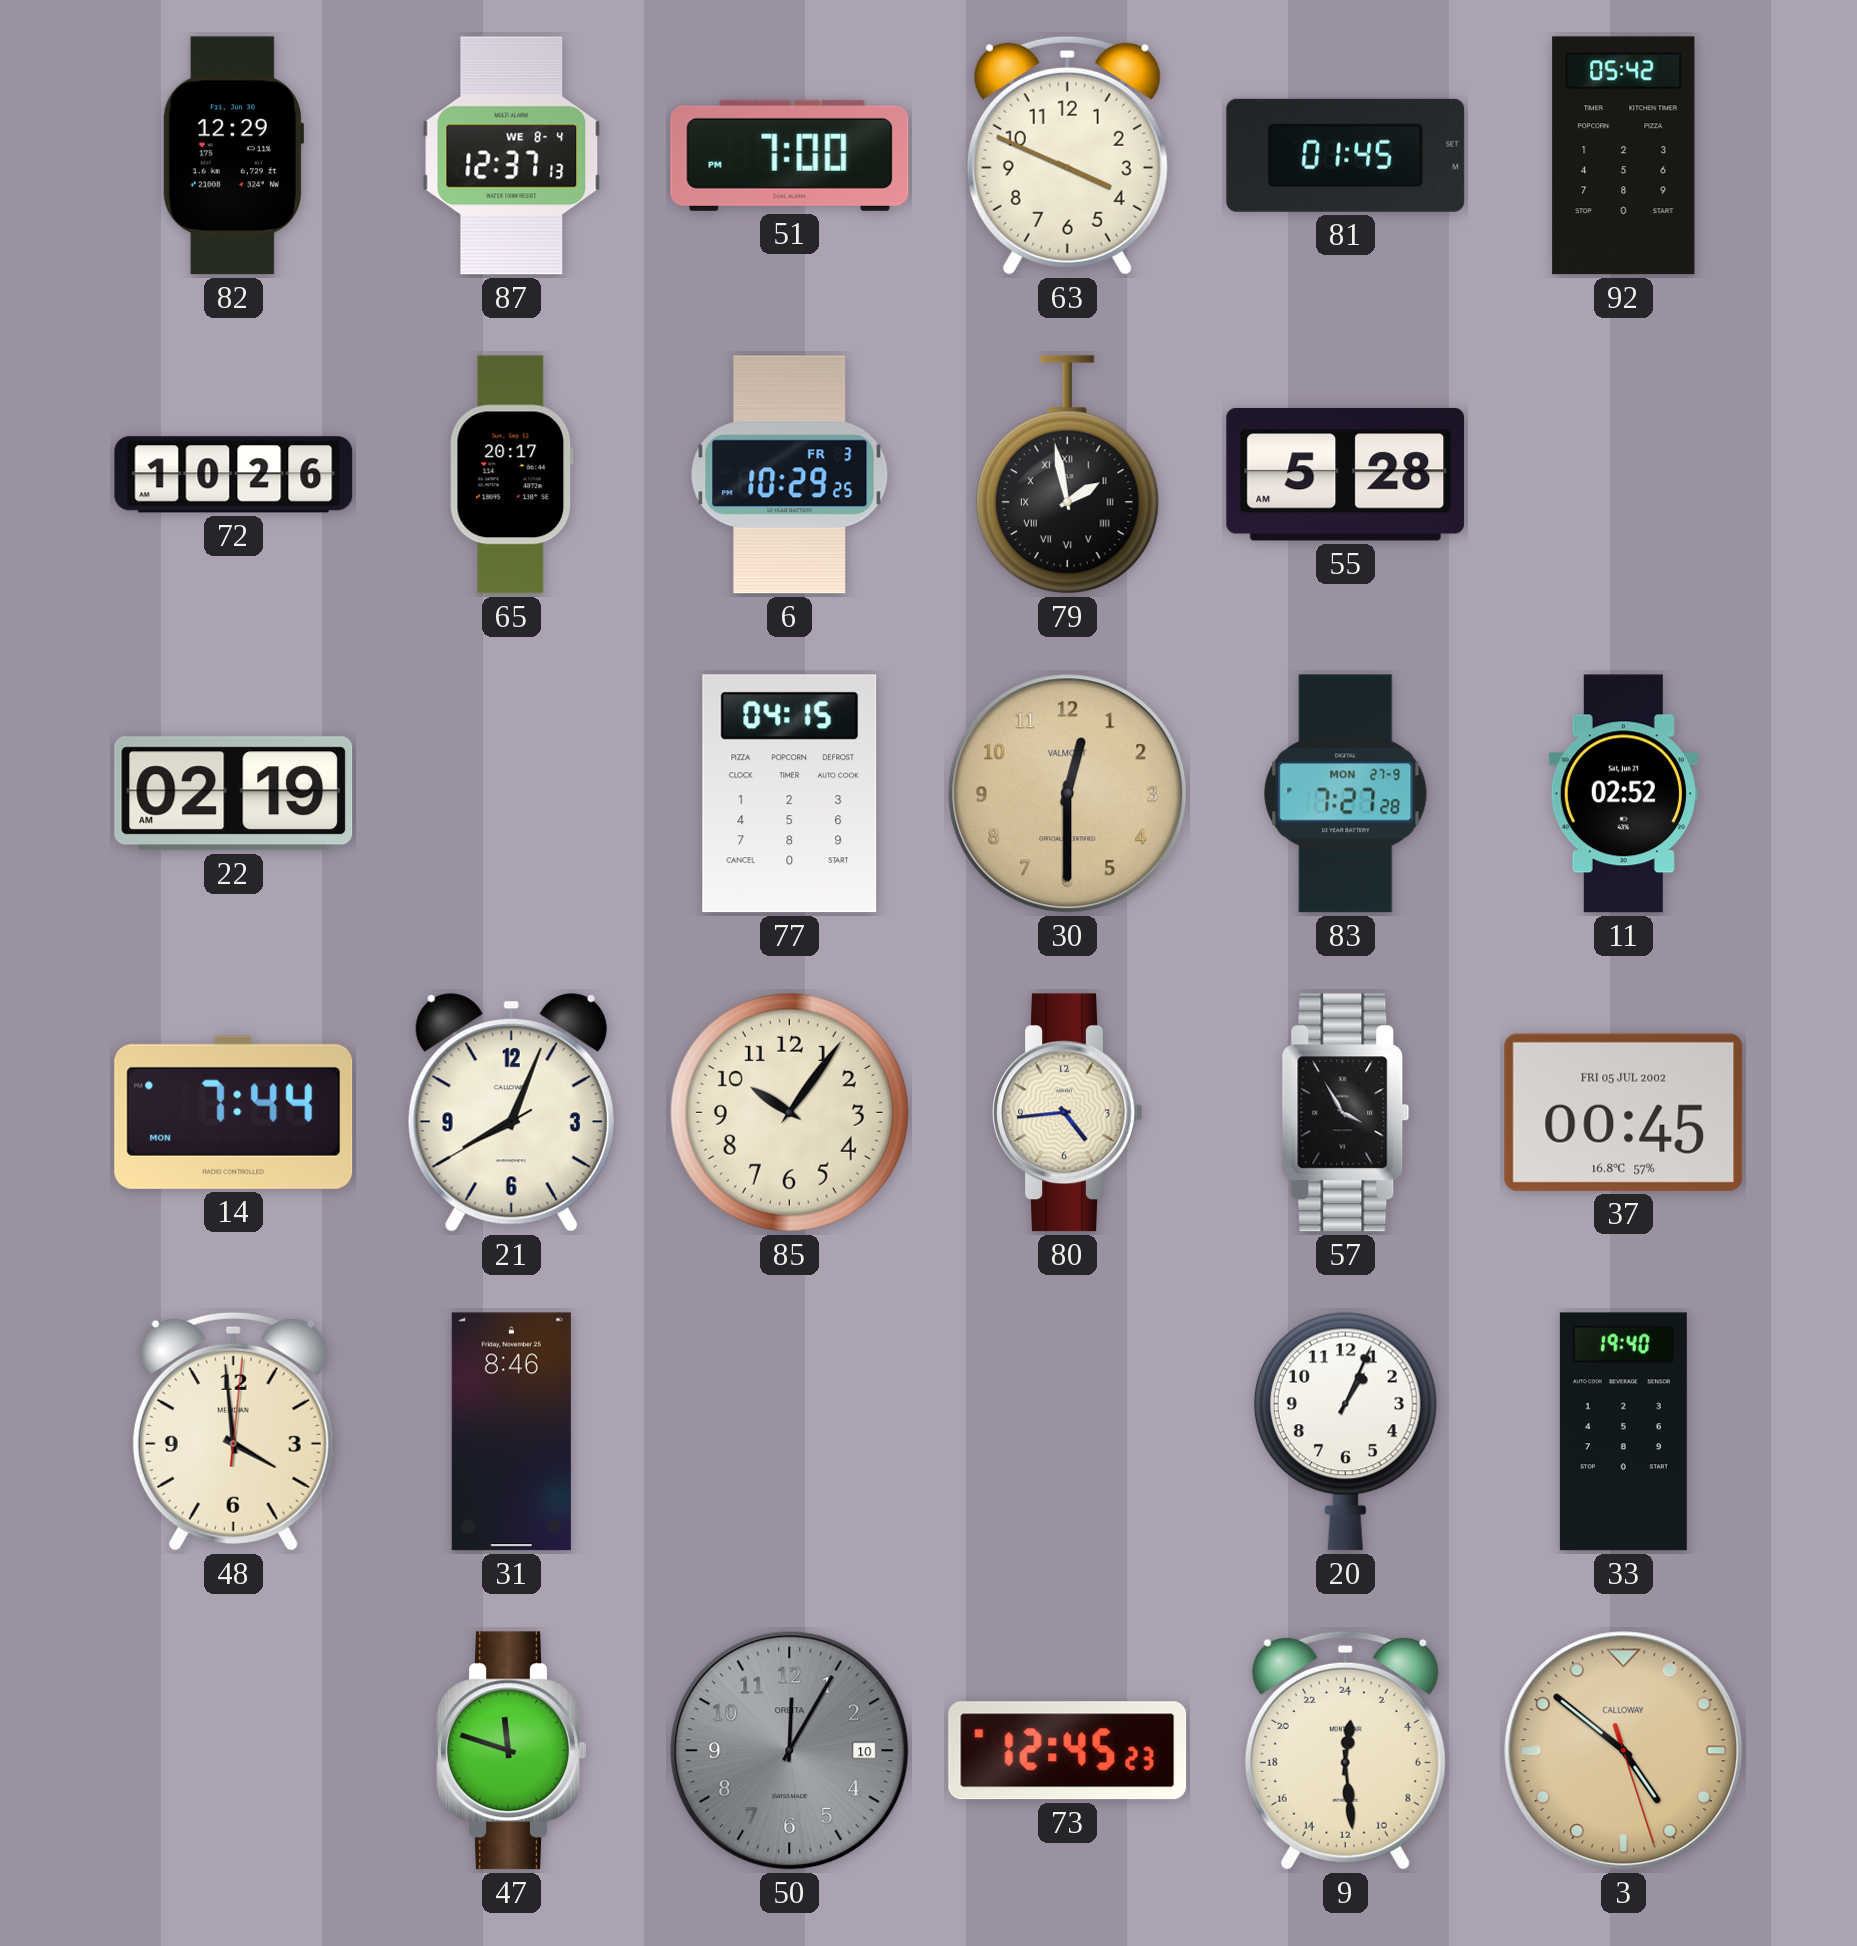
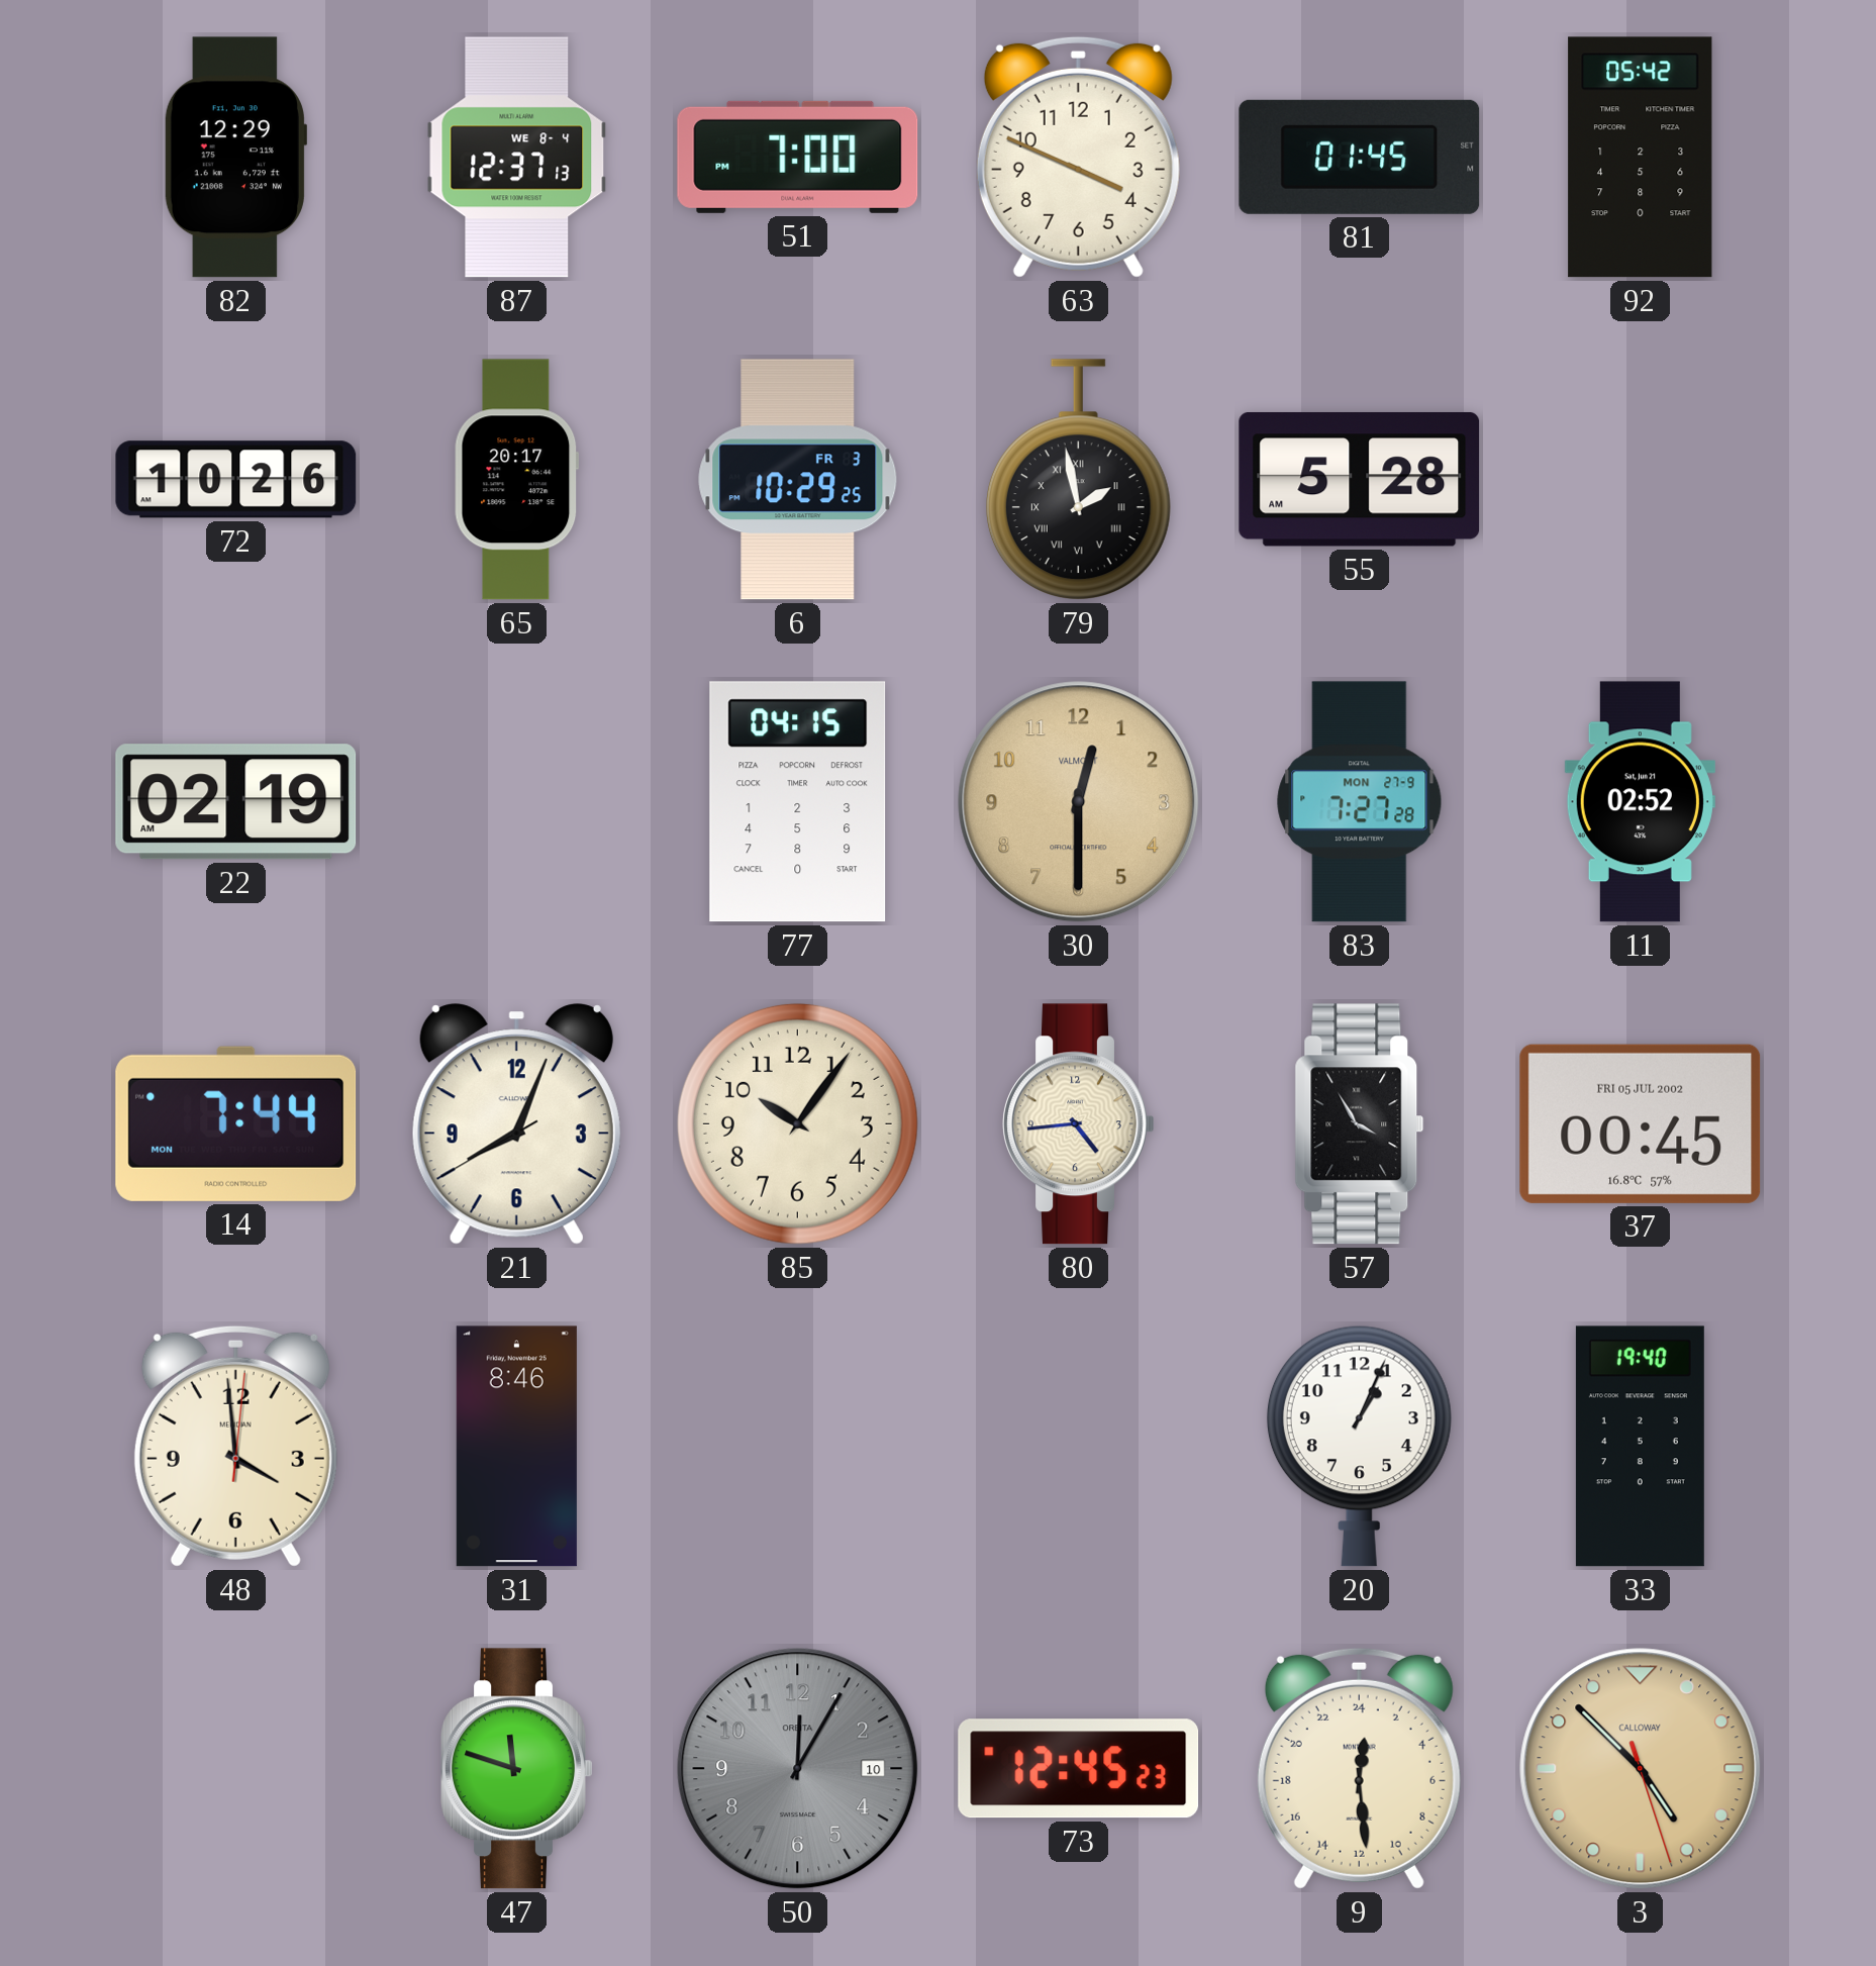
3: 4:51 -> 4:52 (1641, 1769)
